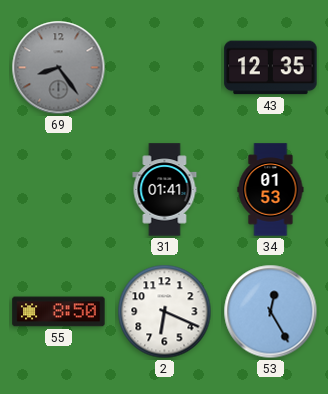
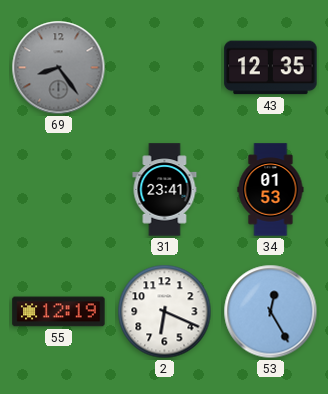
31: 01:41 -> 23:41 (165, 190)
55: 8:50 -> 12:19 (59, 312)
